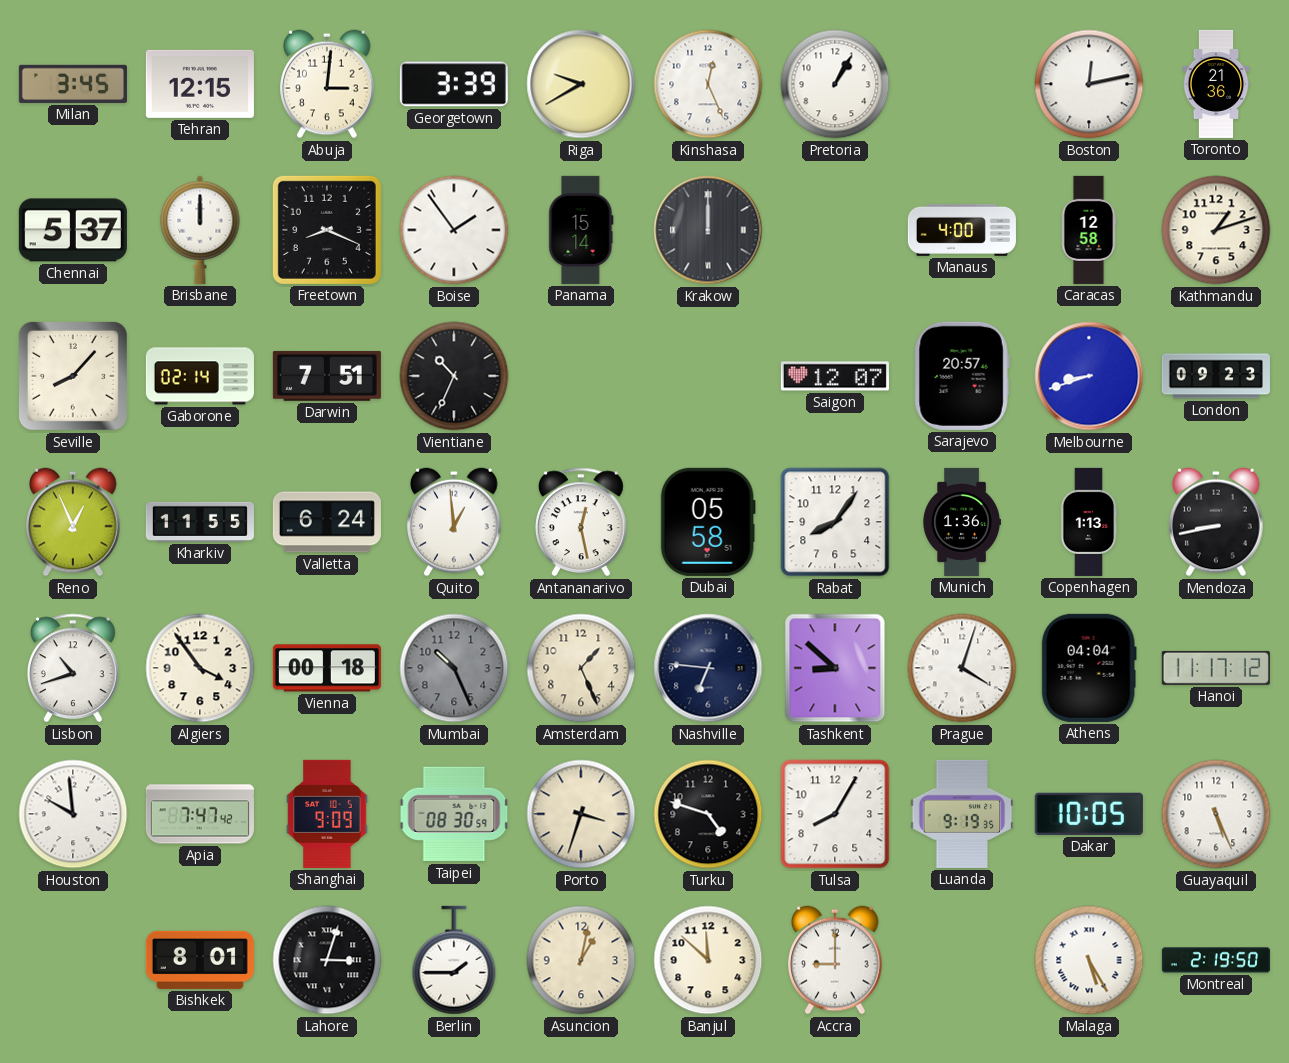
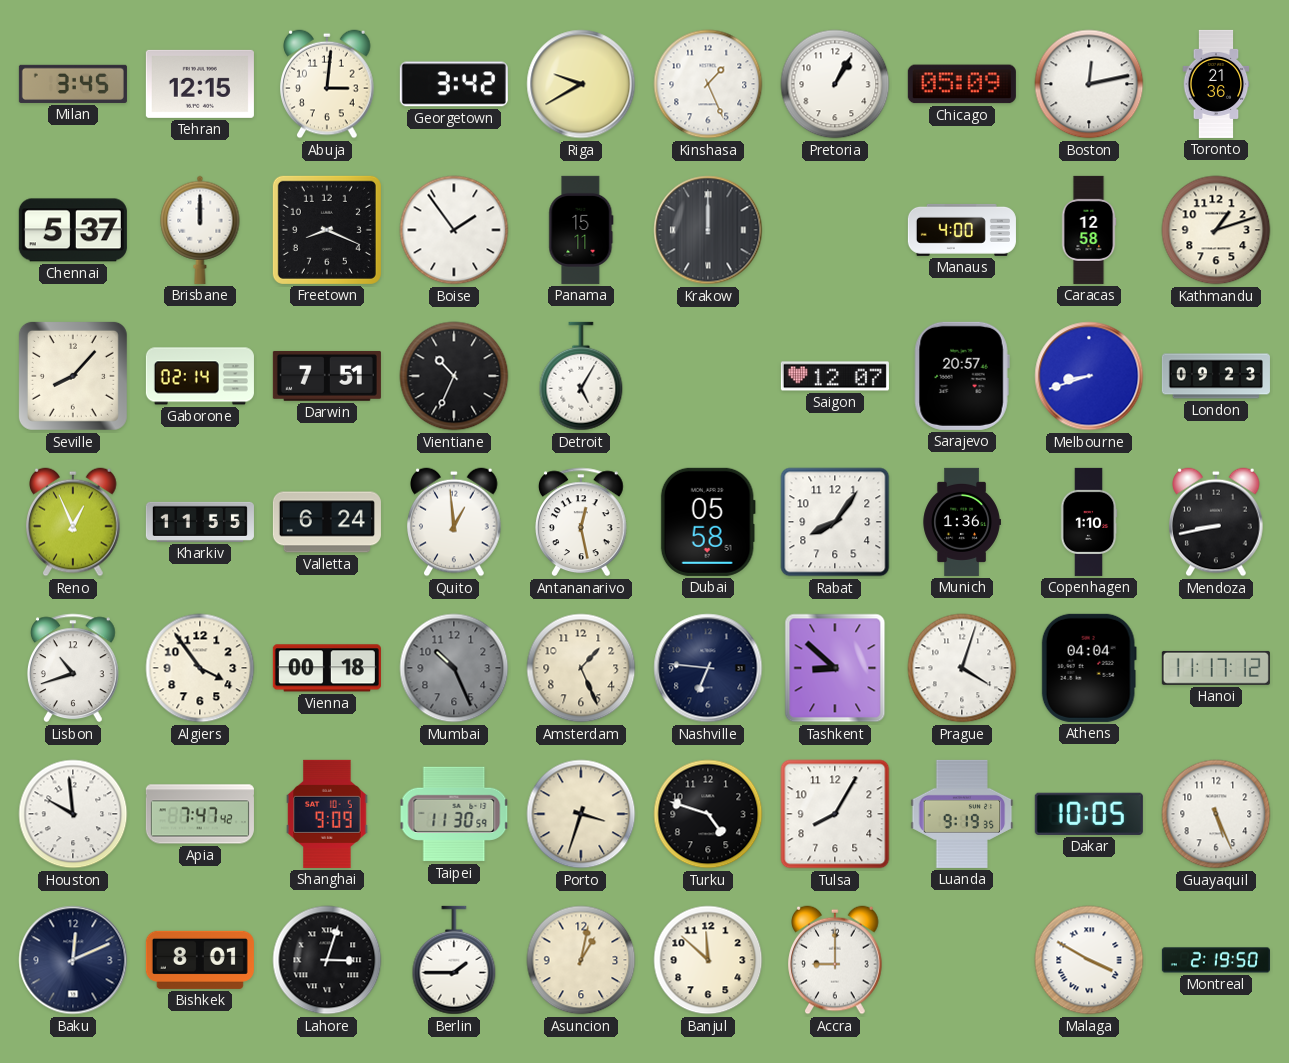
Georgetown: 3:39 -> 3:42 (454, 84)
Kinshasa: 12:26 -> 1:26 (708, 84)
Chicago: none -> 05:09 (962, 84)
Panama: 15:14 -> 15:11 (581, 230)
Detroit: none -> 5:05 (581, 376)
Copenhagen: 1:13 -> 1:10 (1089, 522)
Taipei: 08:30 -> 11:30 (454, 814)
Baku: none -> 12:11 (73, 960)
Malaga: 5:25 -> 3:50 (1089, 960)
